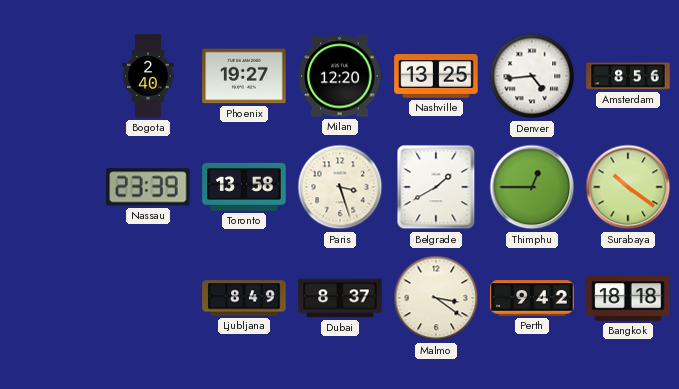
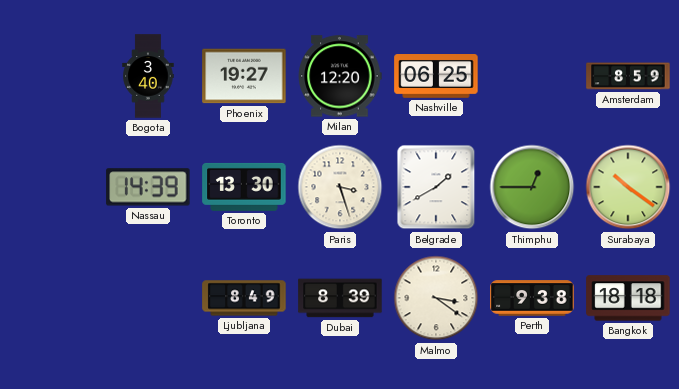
Bogota: 2:40 -> 3:40 (148, 76)
Nashville: 13:25 -> 06:25 (436, 77)
Denver: 4:44 -> none (532, 76)
Amsterdam: 8:56 -> 8:59 (628, 76)
Nassau: 23:39 -> 14:39 (148, 187)
Toronto: 13:58 -> 13:30 (244, 187)
Dubai: 8:37 -> 8:39 (340, 298)
Perth: 9:42 -> 9:38 (532, 298)
